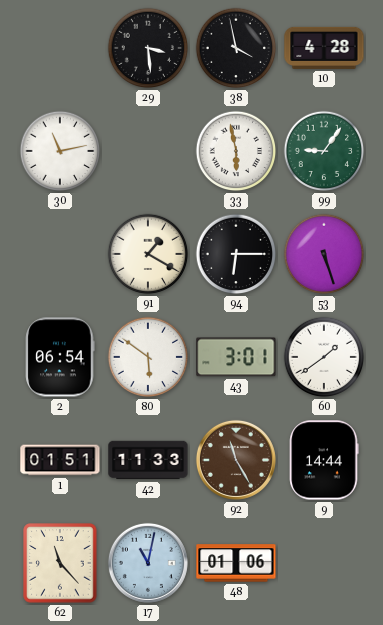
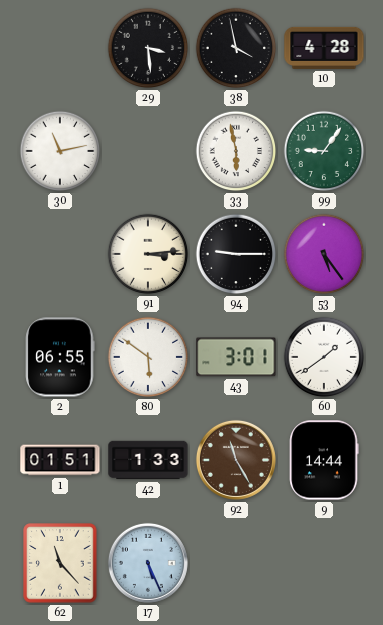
91: 1:20 -> 3:14 (148, 254)
94: 6:15 -> 9:15 (236, 254)
53: 5:27 -> 5:24 (324, 254)
2: 06:54 -> 06:55 (60, 357)
42: 11:33 -> 1:33 (148, 460)
17: 11:02 -> 5:26 (148, 563)
48: 01:06 -> none (236, 563)
